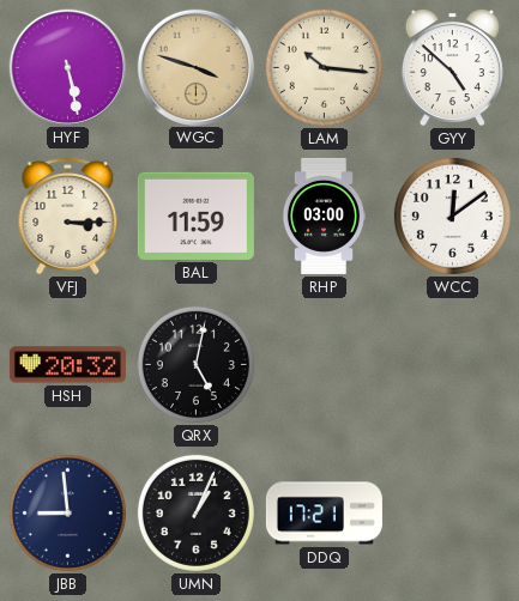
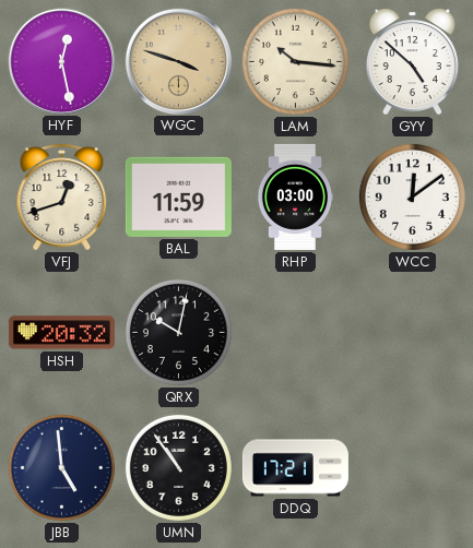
HYF: 5:28 -> 12:28 (61, 61)
VFJ: 3:15 -> 12:42 (62, 198)
QRX: 5:02 -> 10:02 (178, 332)
JBB: 8:59 -> 4:59 (61, 467)
UMN: 1:04 -> 10:54 (178, 467)
